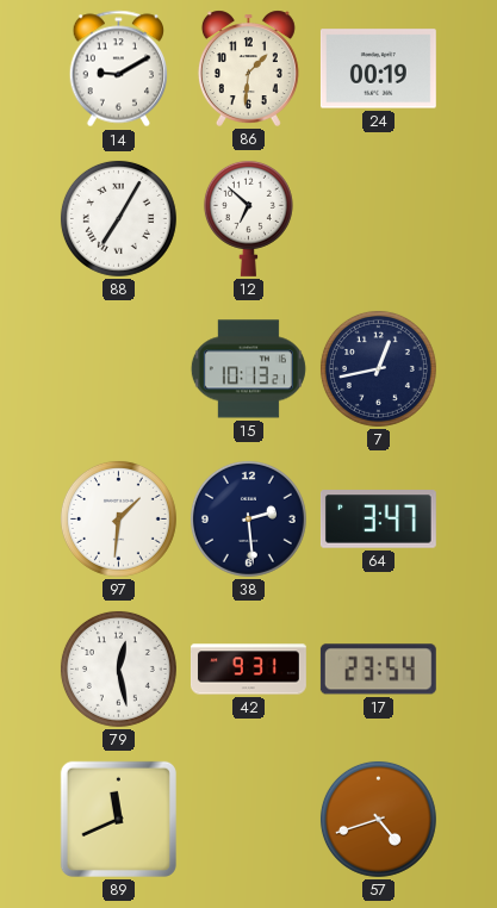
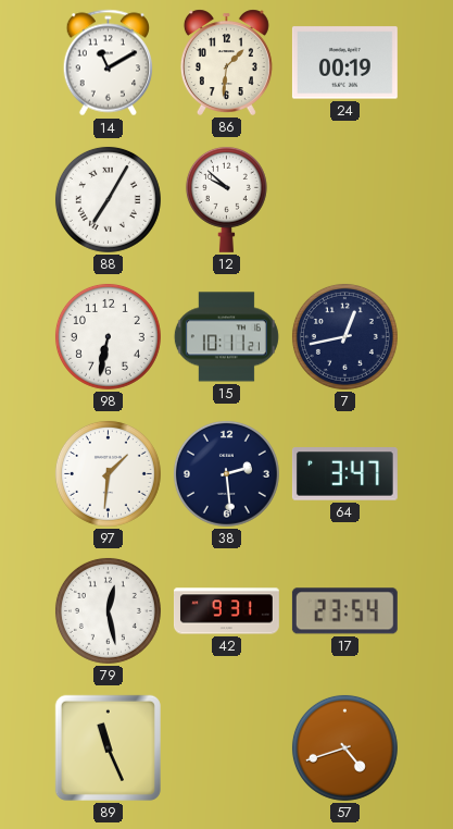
14: 9:10 -> 11:10 (108, 63)
12: 6:52 -> 9:52 (226, 199)
98: none -> 6:32 (108, 336)
15: 10:13 -> 10:11 (226, 337)
89: 11:41 -> 11:26 (108, 747)
